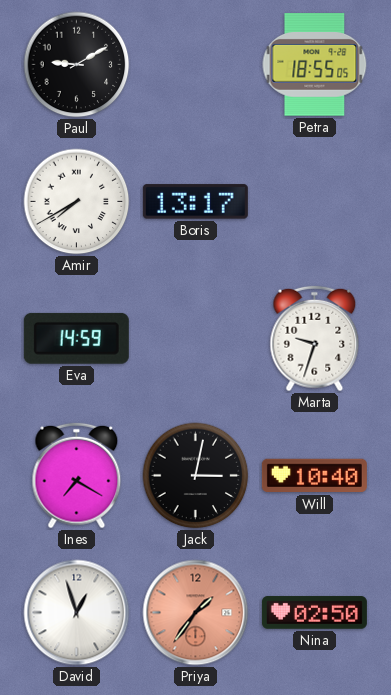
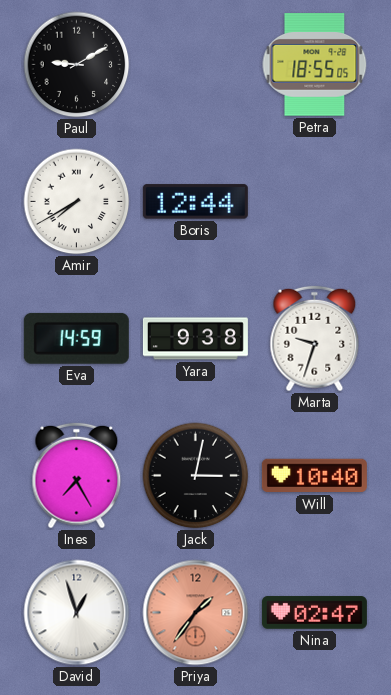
Boris: 13:17 -> 12:44 (195, 202)
Yara: none -> 9:38 (195, 339)
Ines: 7:20 -> 7:25 (77, 476)
Nina: 02:50 -> 02:47 (314, 613)
